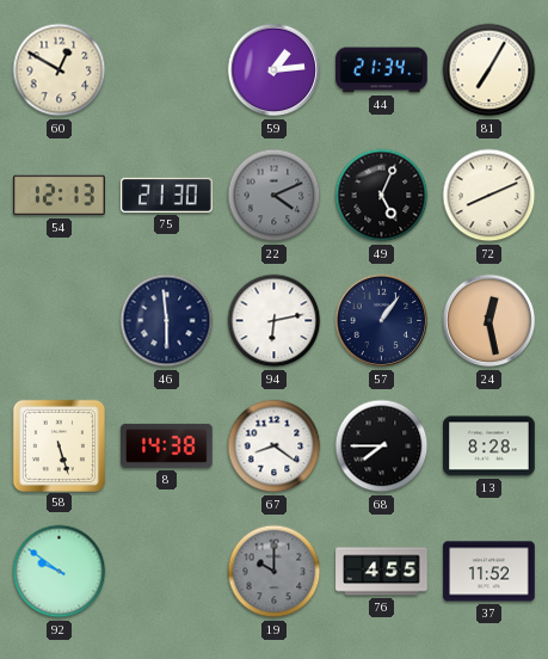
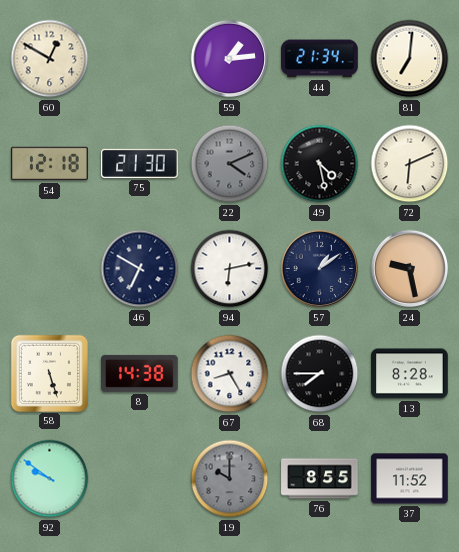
81: 7:05 -> 7:01 (410, 59)
54: 12:13 -> 12:18 (50, 164)
49: 5:04 -> 4:28 (320, 164)
72: 8:11 -> 6:11 (410, 164)
46: 5:59 -> 6:50 (140, 269)
57: 1:06 -> 1:09 (320, 269)
24: 12:28 -> 9:28 (410, 269)
67: 8:21 -> 8:25 (230, 374)
76: 4:55 -> 8:55 (320, 479)
